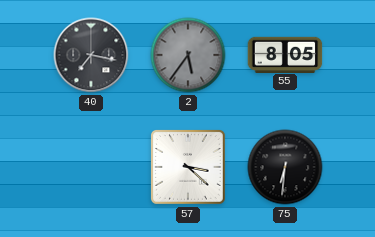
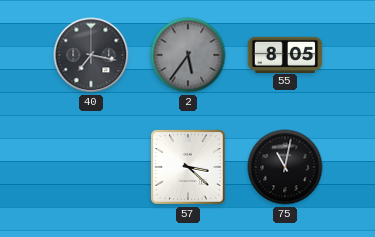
75: 6:31 -> 11:02 (285, 167)
